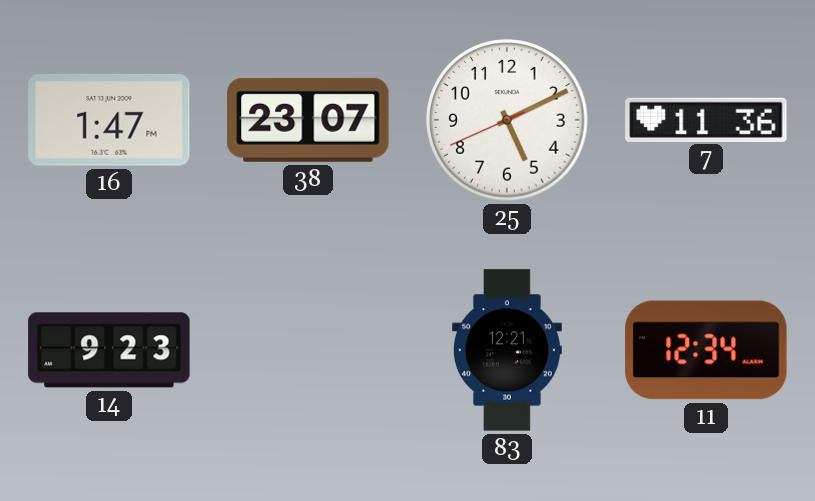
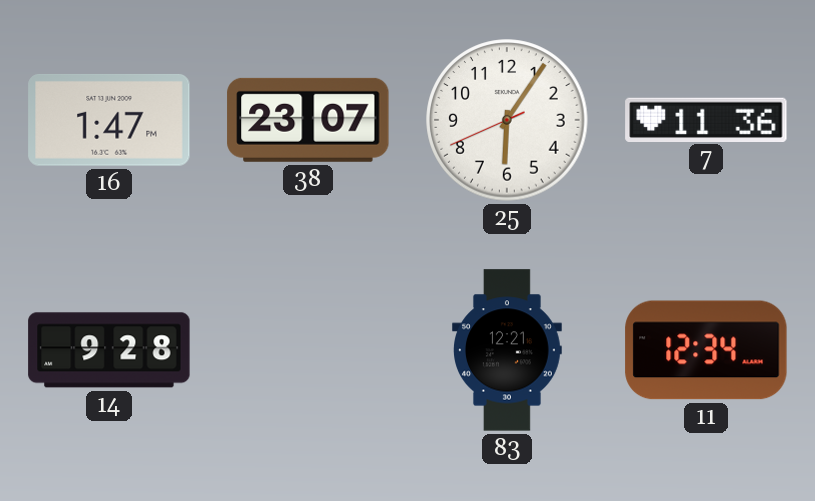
25: 5:10 -> 6:05 (507, 120)
14: 9:23 -> 9:28 (109, 350)
